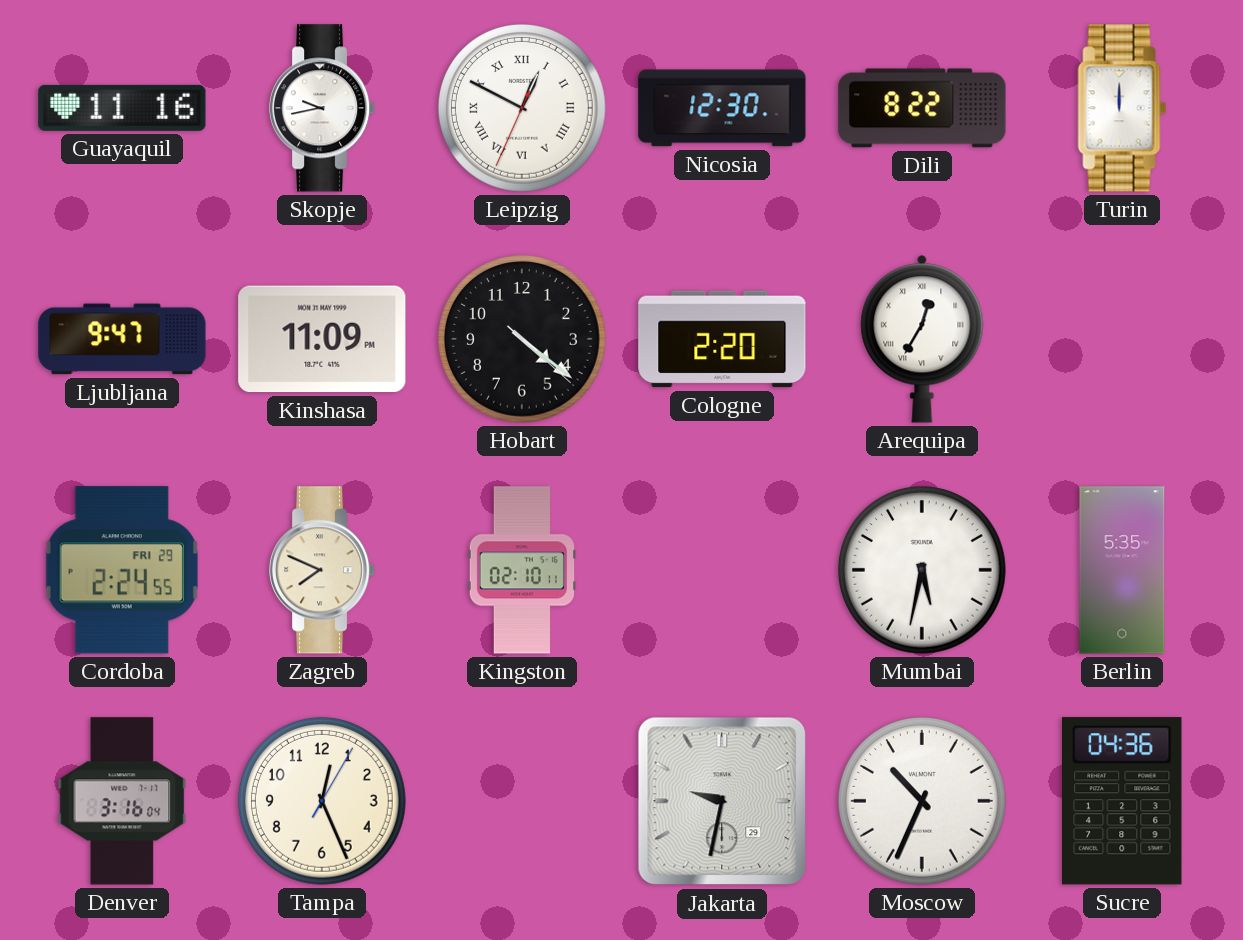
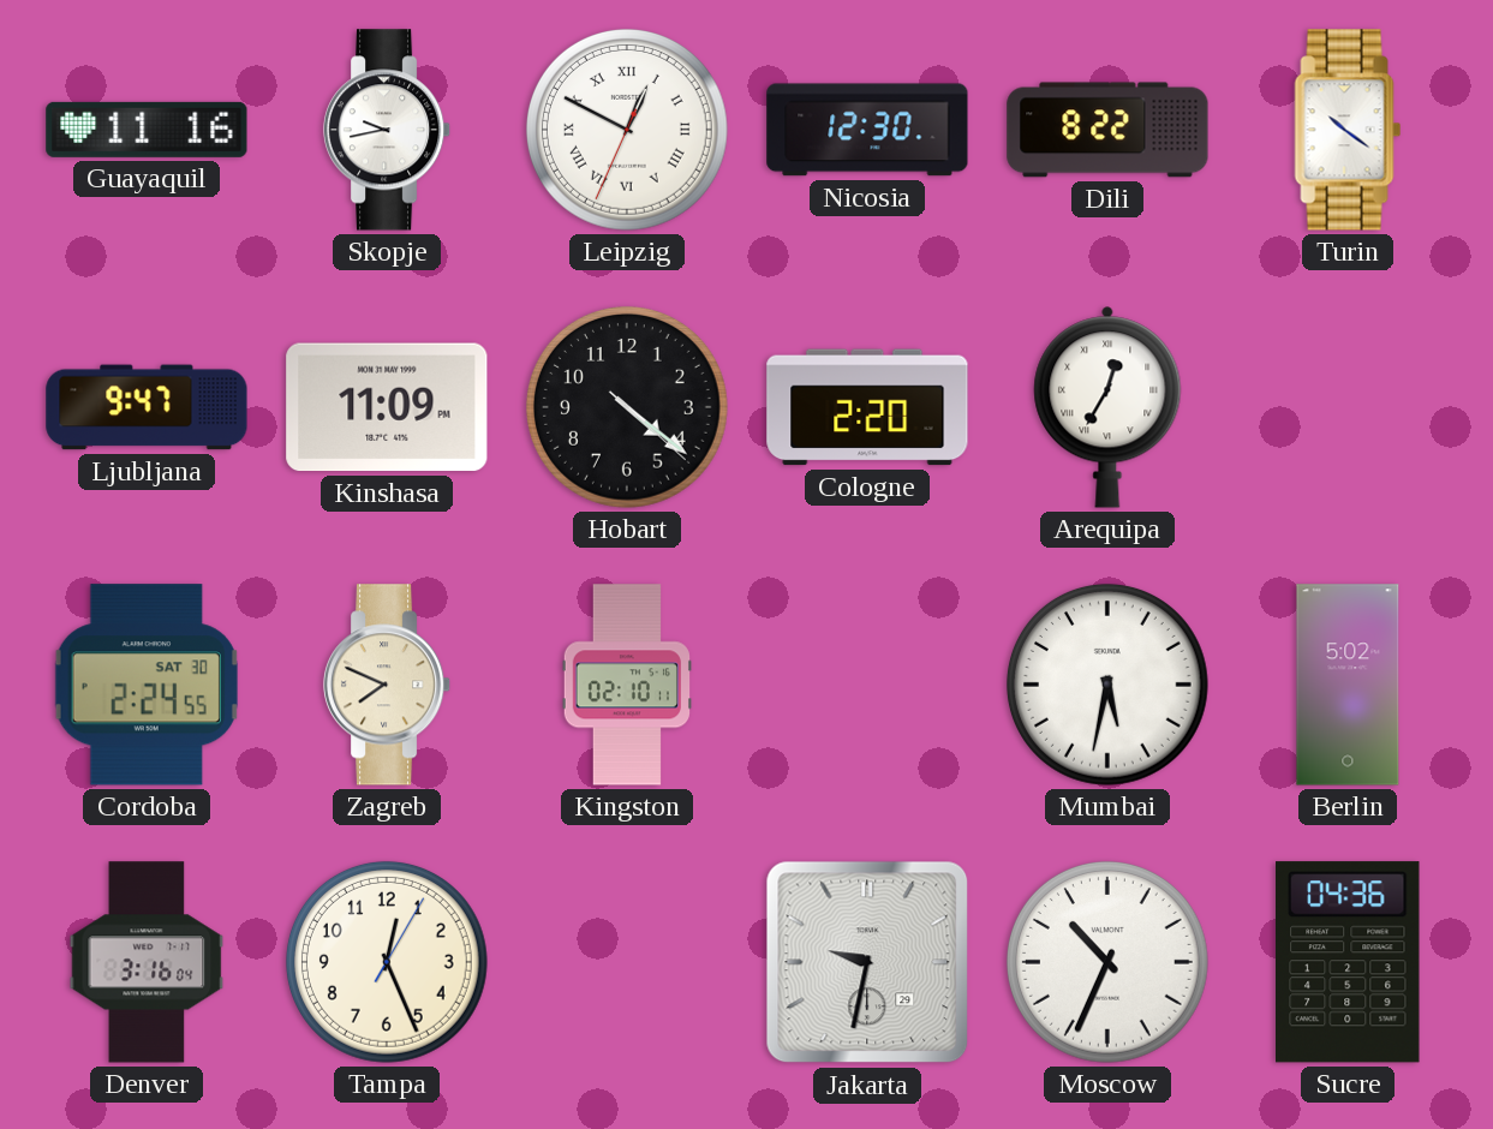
Turin: 12:00 -> 10:21 (1348, 130)
Cordoba date: FRI 29 -> SAT 30 (147, 685)
Berlin: 5:35 -> 5:02 (1348, 685)
